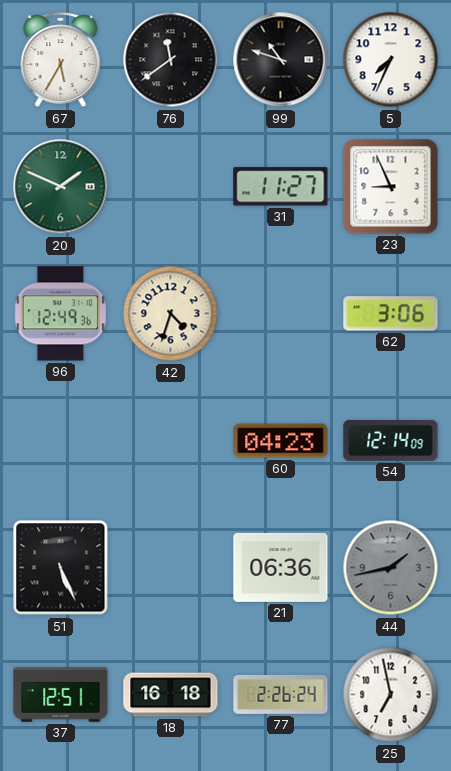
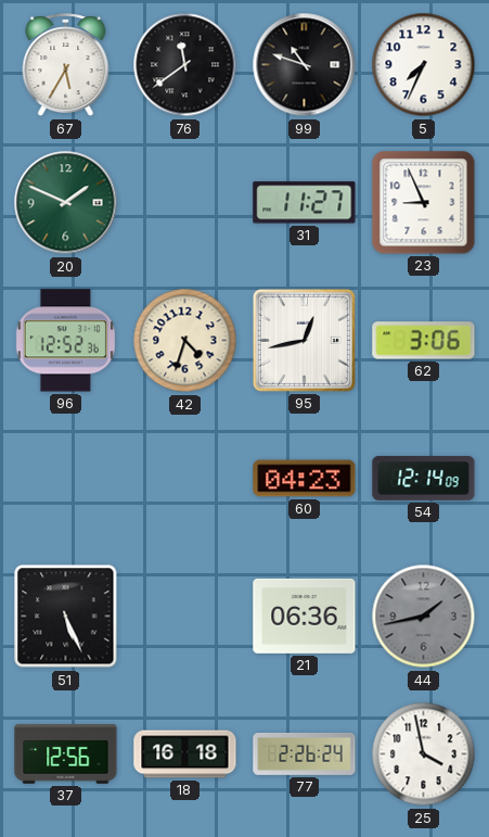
96: 12:49 -> 12:52 (65, 341)
95: none -> 12:43 (304, 340)
37: 12:51 -> 12:56 (66, 754)
25: 6:58 -> 3:58 (424, 754)
